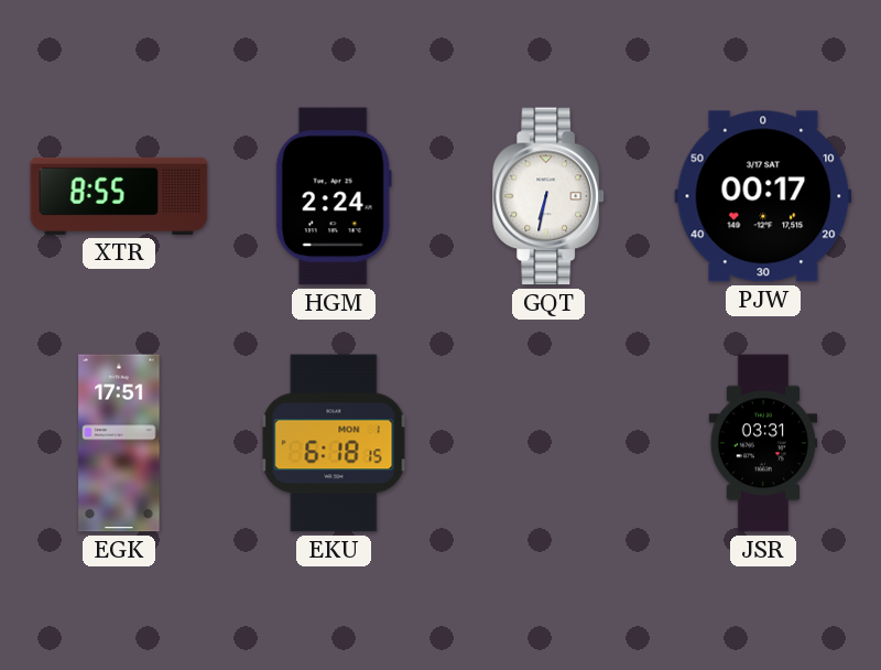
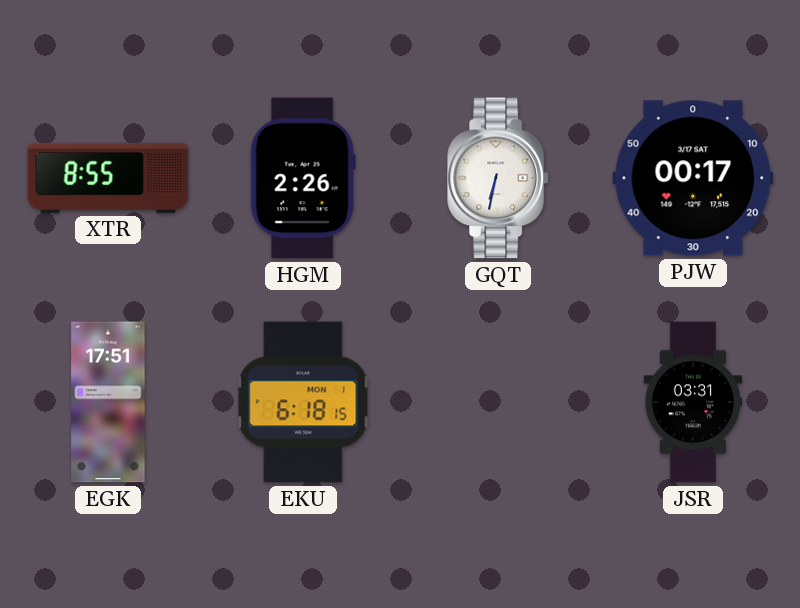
HGM: 2:24 -> 2:26 (303, 178)
